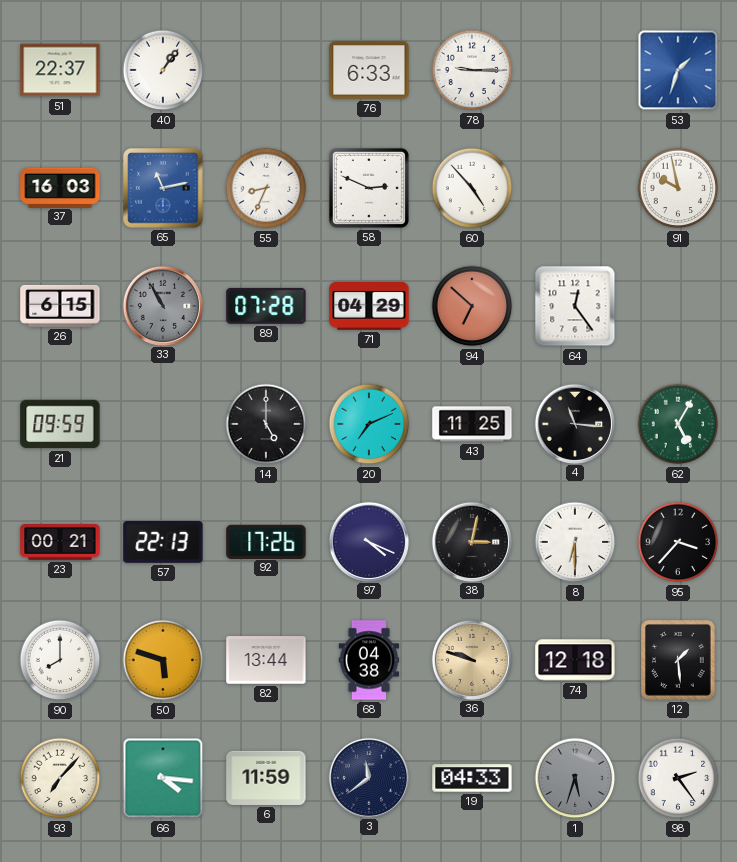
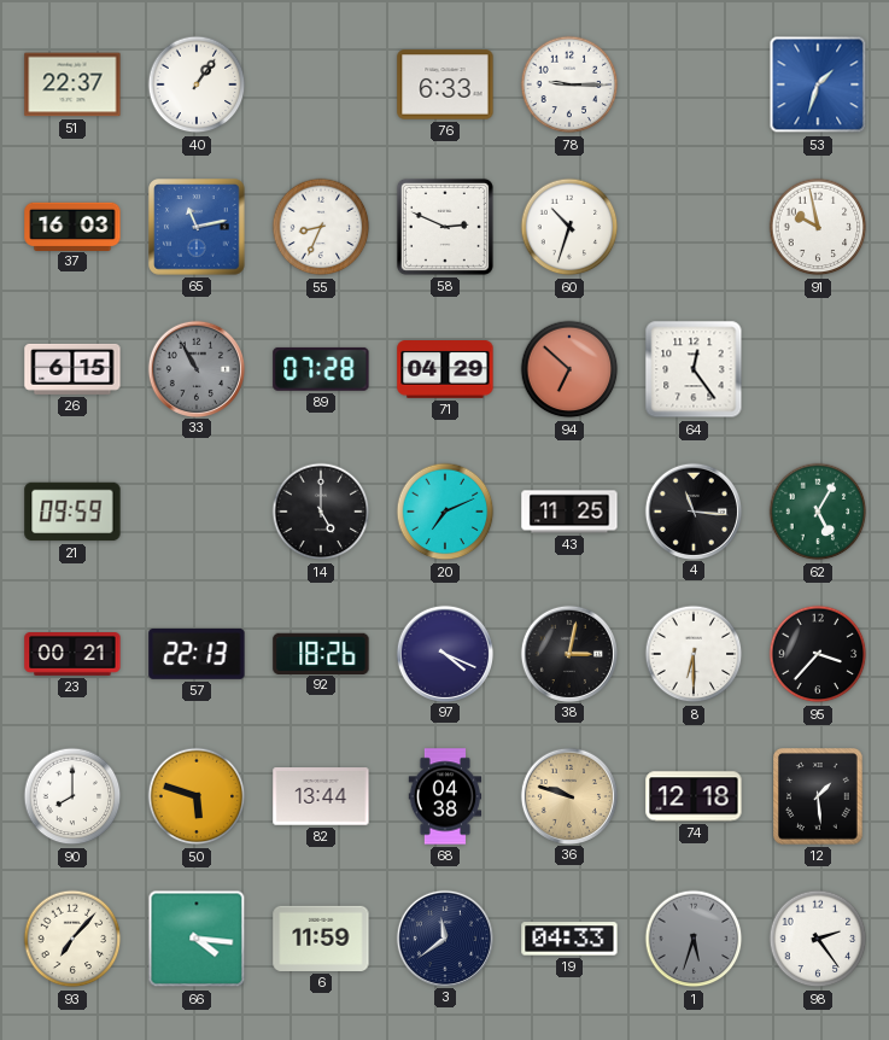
60: 4:53 -> 10:33 (569, 227)
92: 17:26 -> 18:26 (321, 653)
